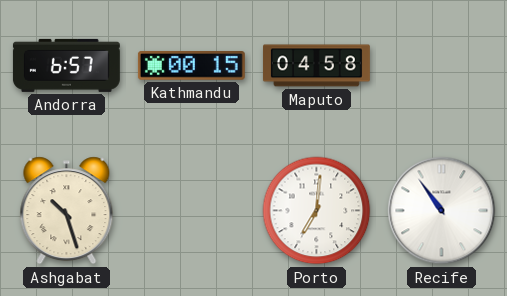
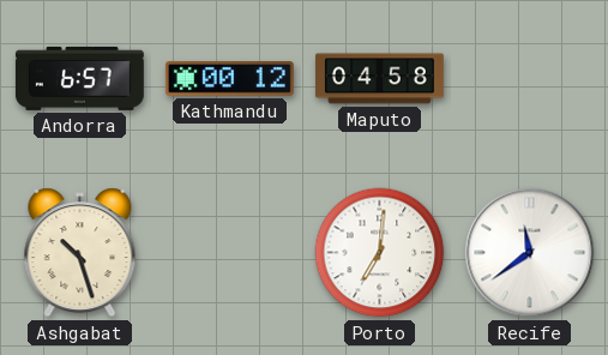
Kathmandu: 00:15 -> 00:12 (229, 79)
Recife: 10:54 -> 11:39 (530, 253)
